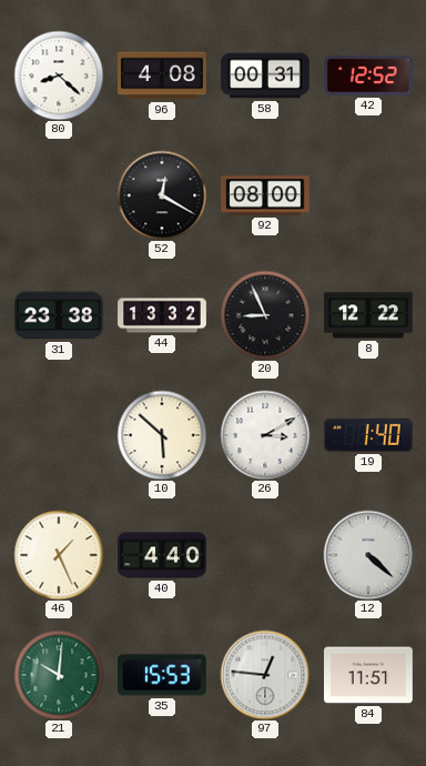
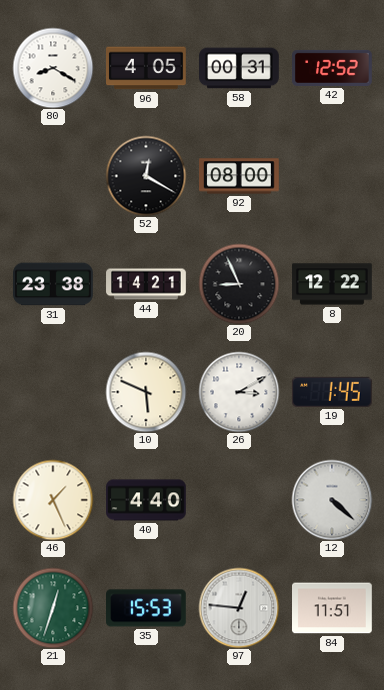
80: 8:22 -> 8:20 (53, 68)
96: 4:08 -> 4:05 (147, 68)
44: 13:32 -> 14:21 (146, 284)
10: 5:52 -> 5:49 (146, 392)
19: 1:40 -> 1:45 (332, 392)
21: 10:01 -> 12:33 (53, 608)
